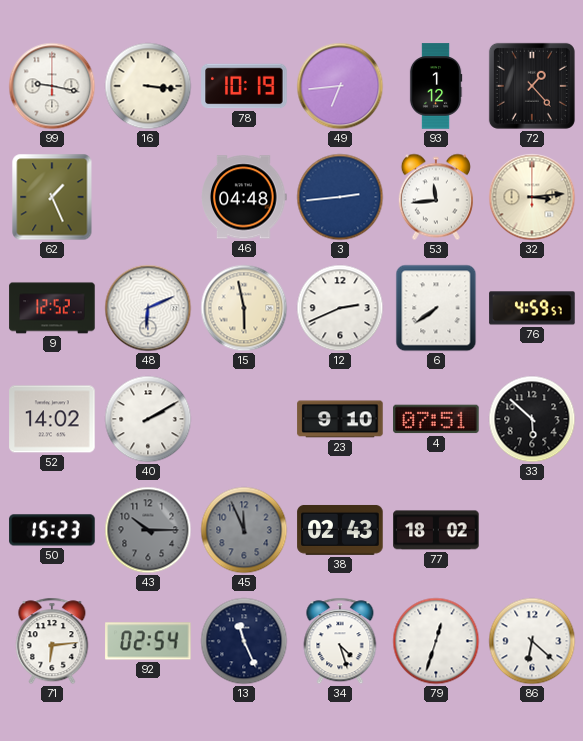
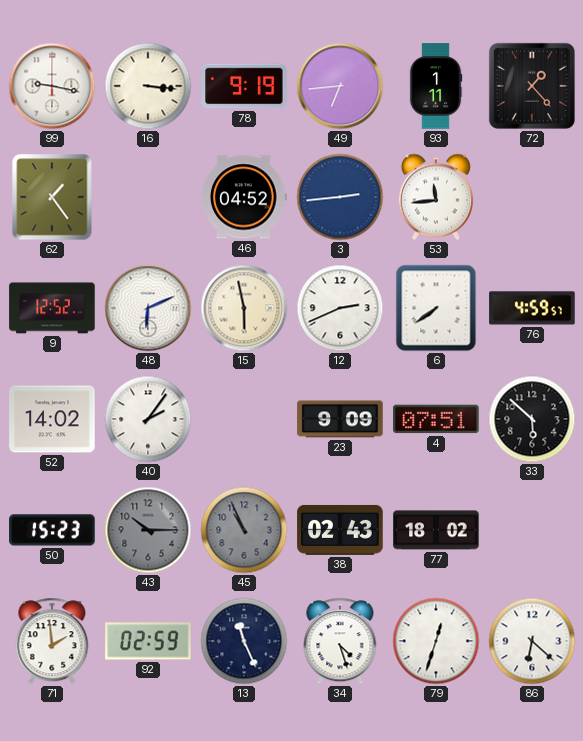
78: 10:19 -> 9:19 (244, 86)
93: 1:12 -> 1:11 (436, 86)
62: 1:26 -> 1:24 (52, 197)
46: 04:48 -> 04:52 (244, 197)
32: 3:14 -> none (532, 197)
40: 2:10 -> 2:06 (148, 419)
23: 9:10 -> 9:09 (340, 419)
45: 11:56 -> 10:56 (244, 530)
71: 6:14 -> 1:59 (52, 641)
92: 02:54 -> 02:59 (148, 641)
